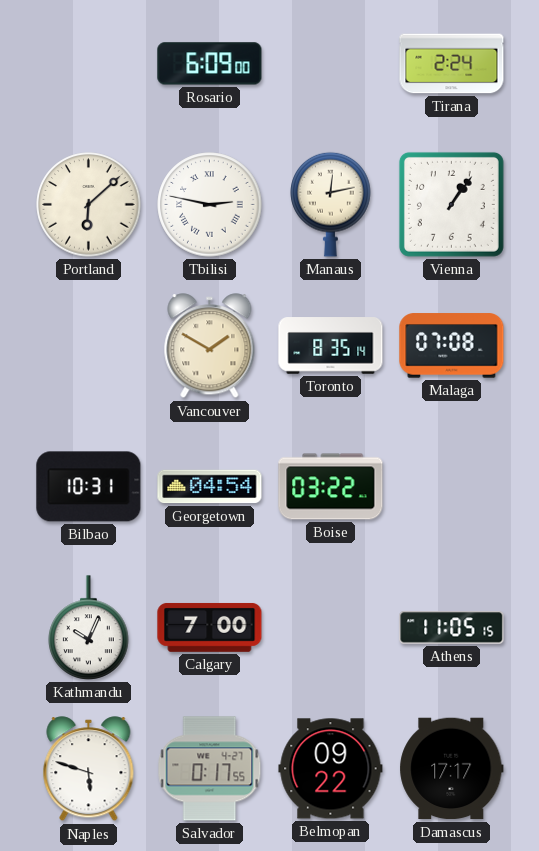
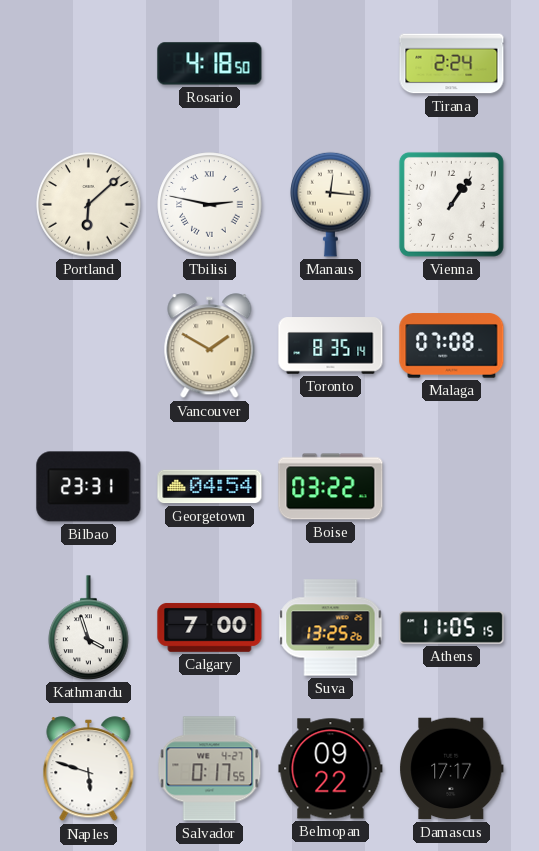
Rosario: 6:09 -> 4:18 (210, 64)
Manaus: 12:13 -> 12:16 (331, 204)
Bilbao: 10:31 -> 23:31 (89, 487)
Kathmandu: 10:04 -> 3:57 (89, 628)
Suva: none -> 13:25 (331, 628)
